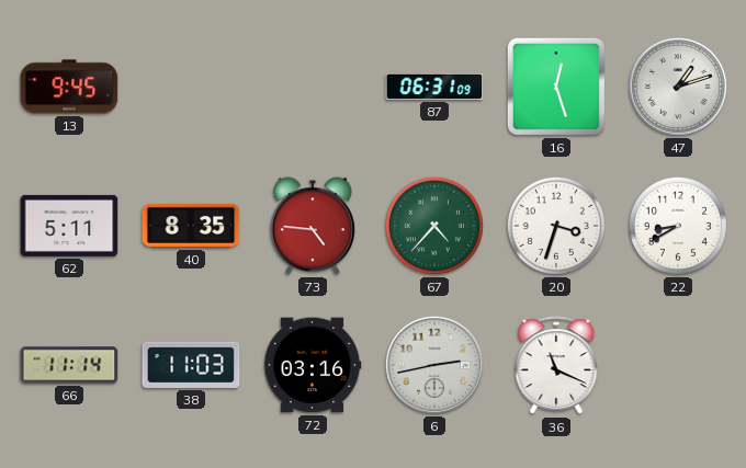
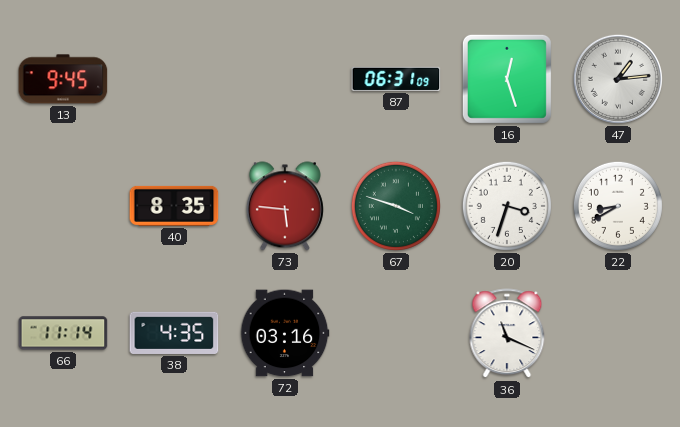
47: 1:12 -> 1:14 (618, 79)
62: 5:11 -> none (69, 226)
73: 4:46 -> 5:46 (285, 206)
67: 4:37 -> 3:48 (396, 206)
38: 11:03 -> 4:35 (174, 333)
6: 2:43 -> none (434, 365)
